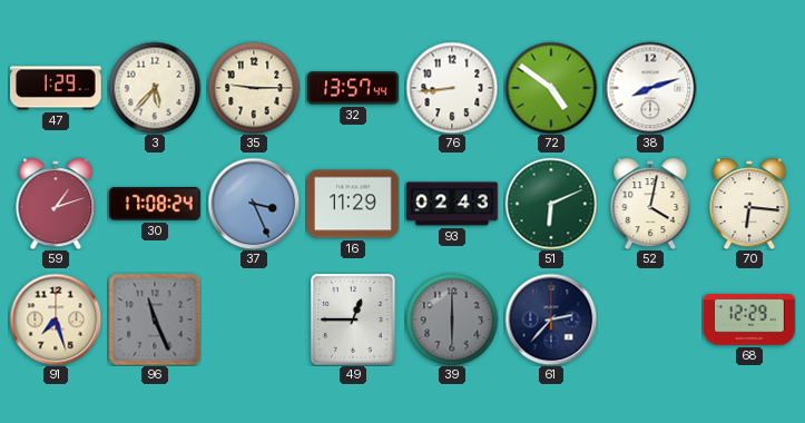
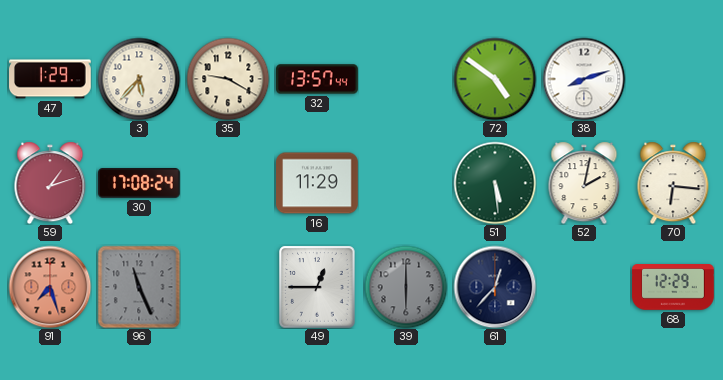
35: 9:15 -> 9:20 (228, 79)
76: 8:44 -> none (452, 88)
37: 3:26 -> none (254, 204)
93: 02:43 -> none (452, 204)
51: 6:11 -> 5:29 (495, 183)
52: 4:02 -> 2:02 (584, 183)
91 dial: cream -> salmon (50, 287)
61: 2:37 -> 12:37 (495, 287)
